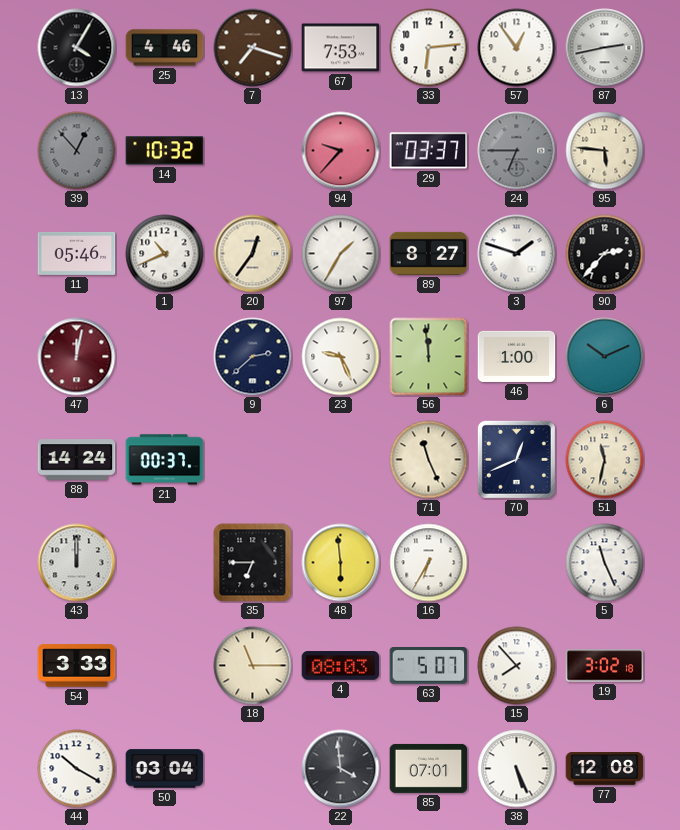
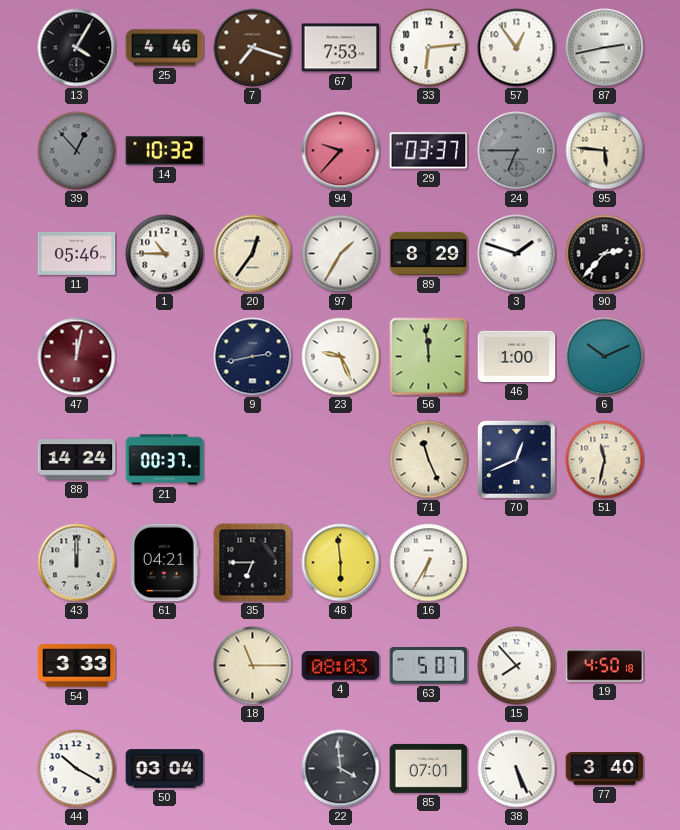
1: 10:41 -> 10:45 (165, 254)
89: 8:27 -> 8:29 (429, 253)
9: 2:38 -> 2:43 (253, 357)
61: none -> 04:21 (165, 563)
5: 11:26 -> none (605, 563)
19: 3:02 -> 4:50 (605, 666)
77: 12:08 -> 3:40 (605, 769)
